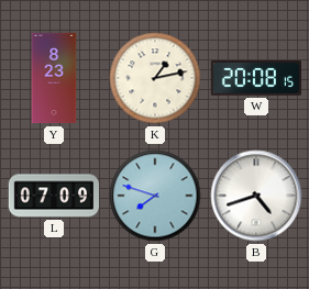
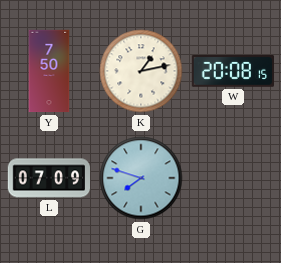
Y: 8:23 -> 7:50 (49, 71)
B: 4:42 -> none (256, 196)
